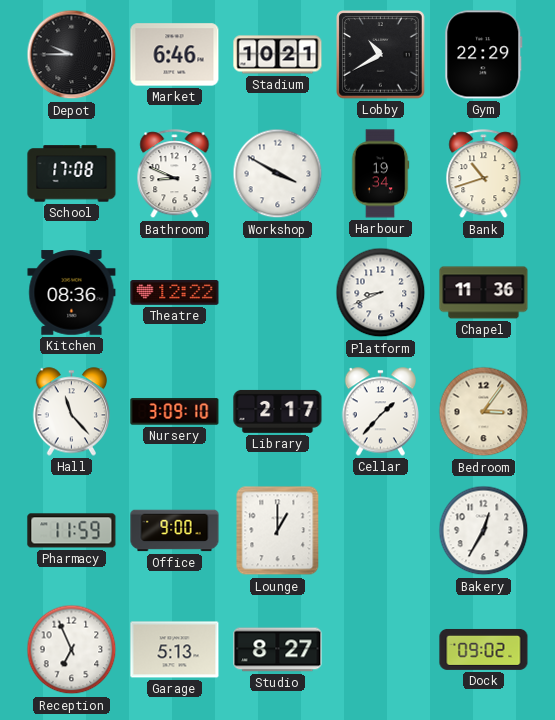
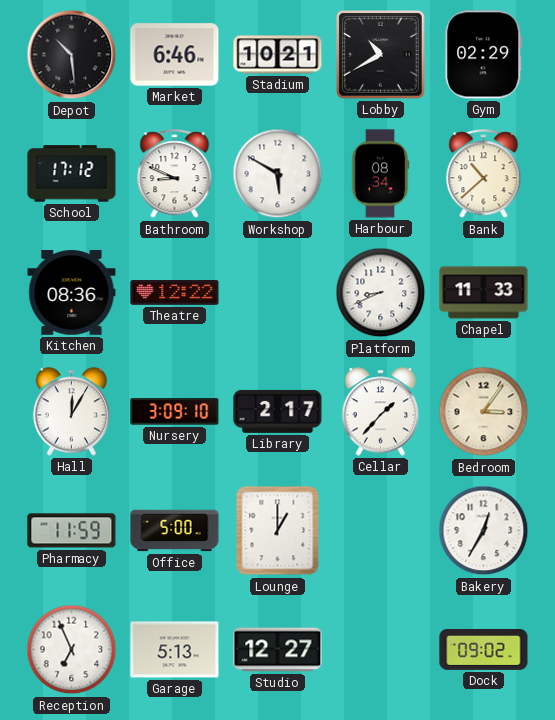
Depot: 9:45 -> 10:29 (72, 55)
Gym: 22:29 -> 02:29 (484, 55)
School: 17:08 -> 17:12 (72, 174)
Workshop: 3:50 -> 5:50 (278, 174)
Harbour: 19:34 -> 08:34 (380, 174)
Bank: 10:42 -> 10:38 (484, 174)
Chapel: 11:36 -> 11:33 (484, 293)
Hall: 11:23 -> 12:05 (72, 412)
Office: 9:00 -> 5:00 (175, 531)
Studio: 8:27 -> 12:27 (278, 650)
